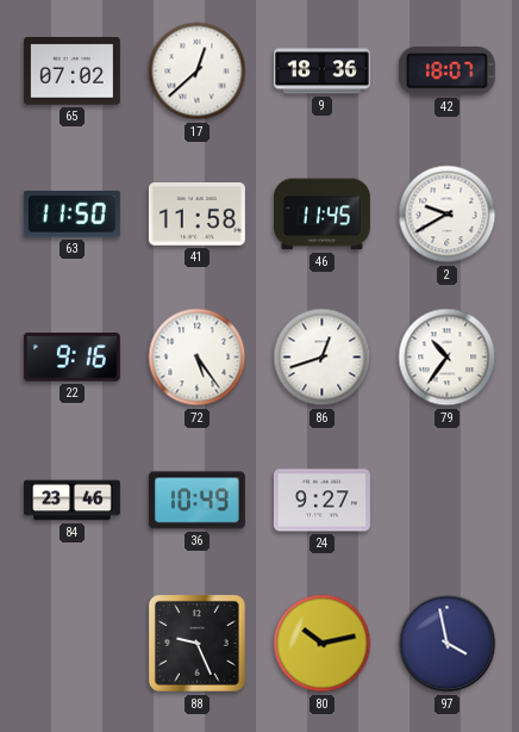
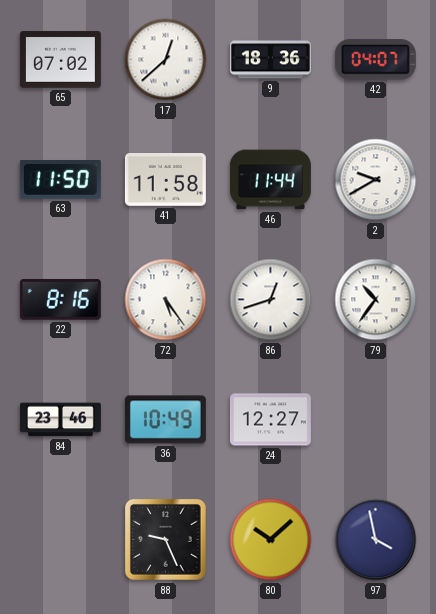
42: 18:07 -> 04:07 (375, 60)
46: 11:45 -> 11:44 (270, 180)
22: 9:16 -> 8:16 (60, 300)
24: 9:27 -> 12:27 (270, 420)
80: 10:13 -> 10:08 (271, 540)
